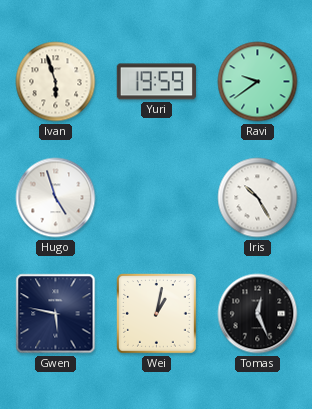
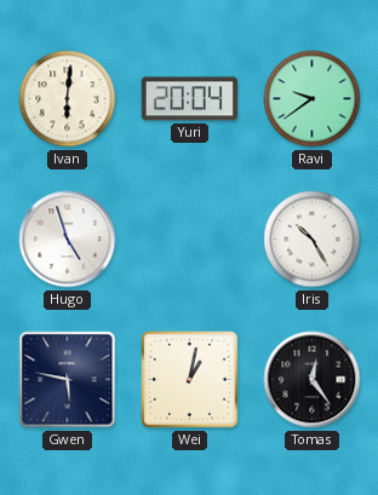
Ivan: 5:57 -> 6:01 (68, 99)
Yuri: 19:59 -> 20:04 (189, 99)
Tomas: 12:26 -> 12:24 (313, 380)
